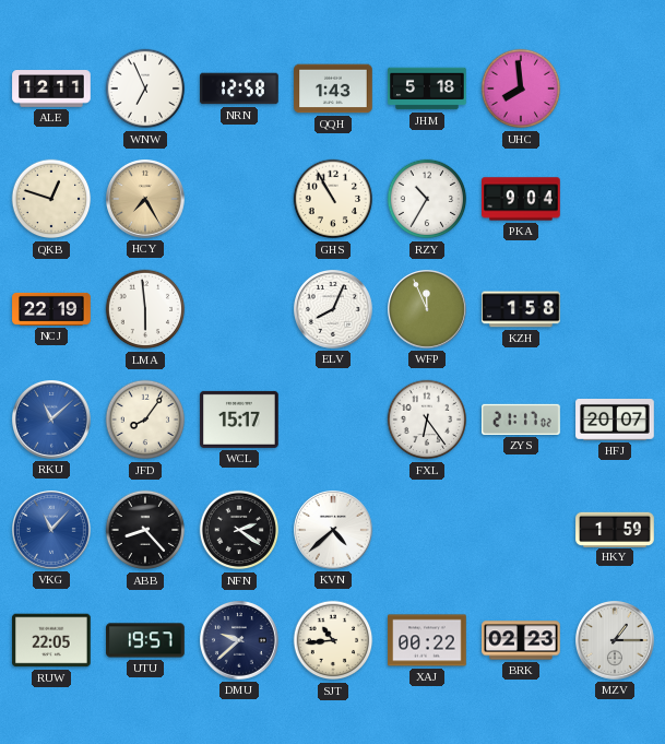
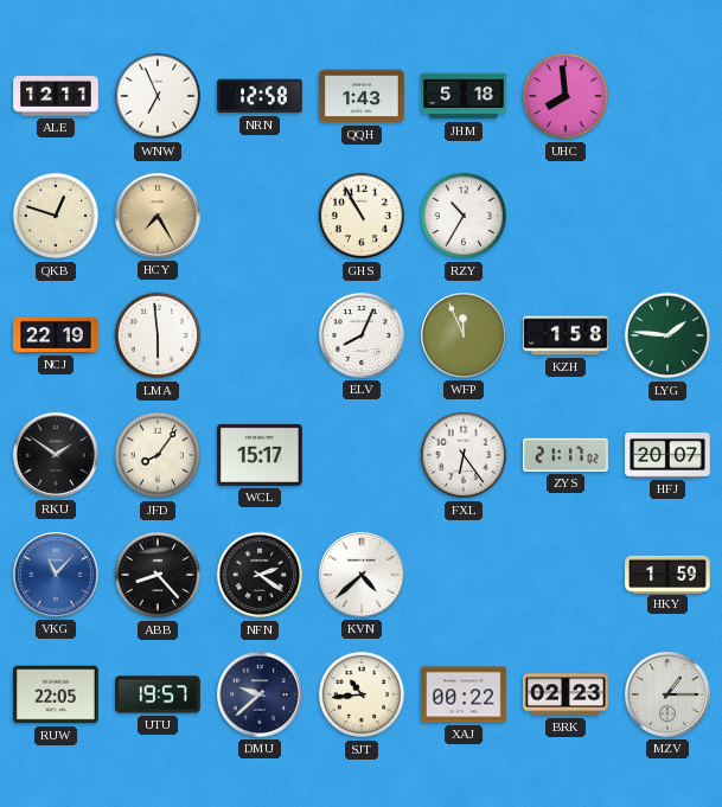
PKA: 9:04 -> none (521, 199)
LYG: none -> 1:46 (667, 335)
RKU: 11:08 -> 1:51 (57, 456)
RKU dial: blue -> black (57, 456)
